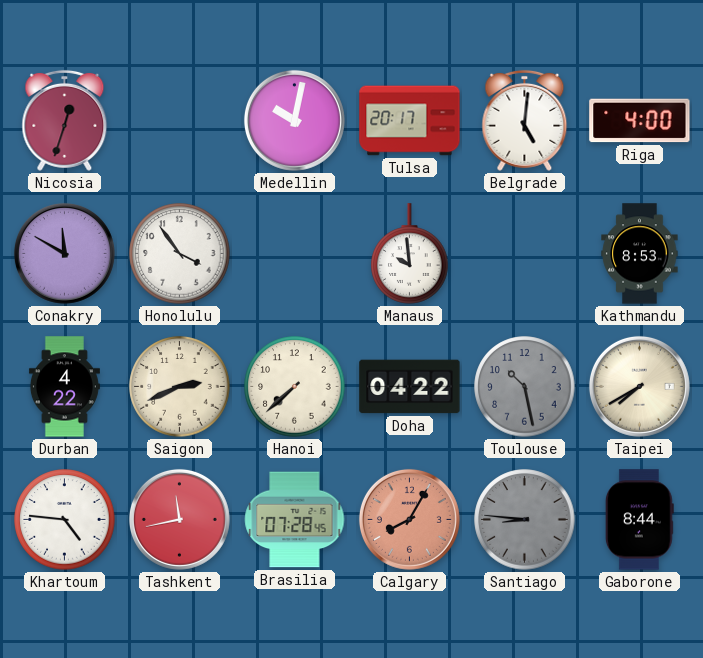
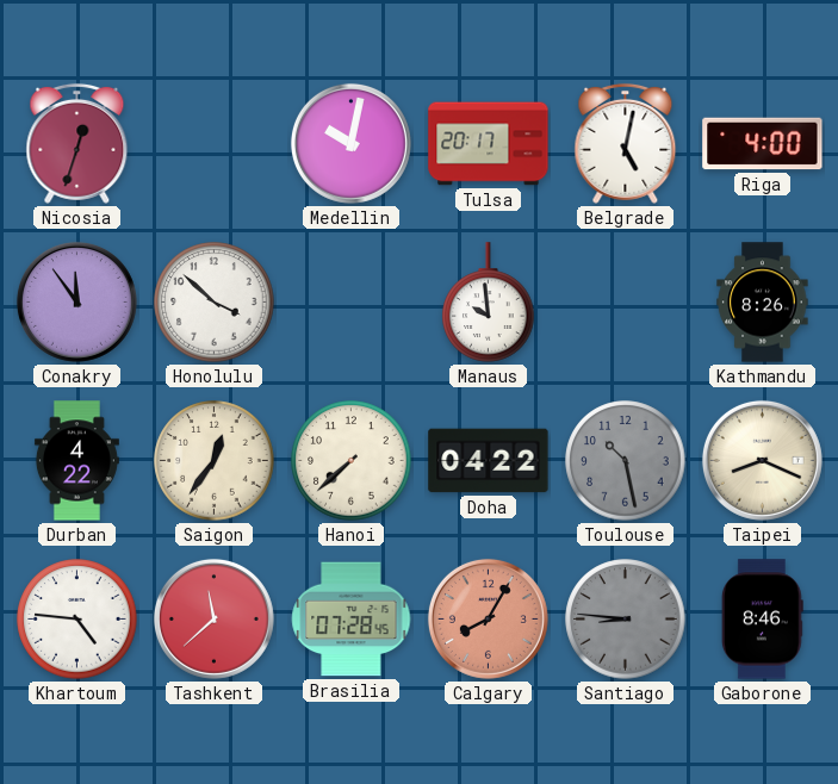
Belgrade: 5:01 -> 5:02 (626, 143)
Conakry: 11:50 -> 11:54 (76, 301)
Honolulu: 3:54 -> 3:52 (215, 303)
Kathmandu: 8:53 -> 8:26 (763, 303)
Saigon: 2:41 -> 12:36 (215, 461)
Taipei: 7:40 -> 8:19 (762, 460)
Tashkent: 11:43 -> 11:38 (213, 618)
Gaborone: 8:44 -> 8:46 (762, 620)
